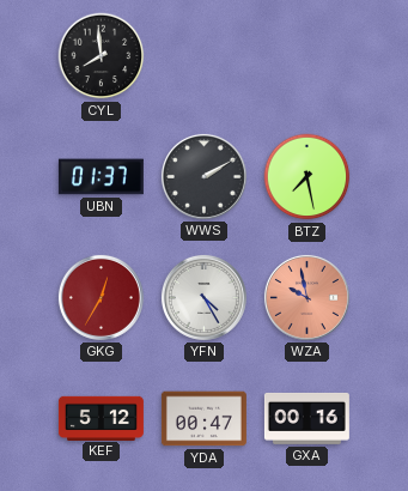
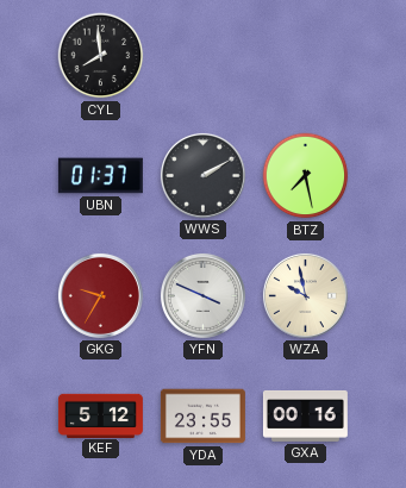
GKG: 12:35 -> 9:35 (100, 295)
YFN: 4:25 -> 3:49 (202, 295)
WZA dial: salmon -> cream (305, 295)
YDA: 00:47 -> 23:55 (202, 417)
